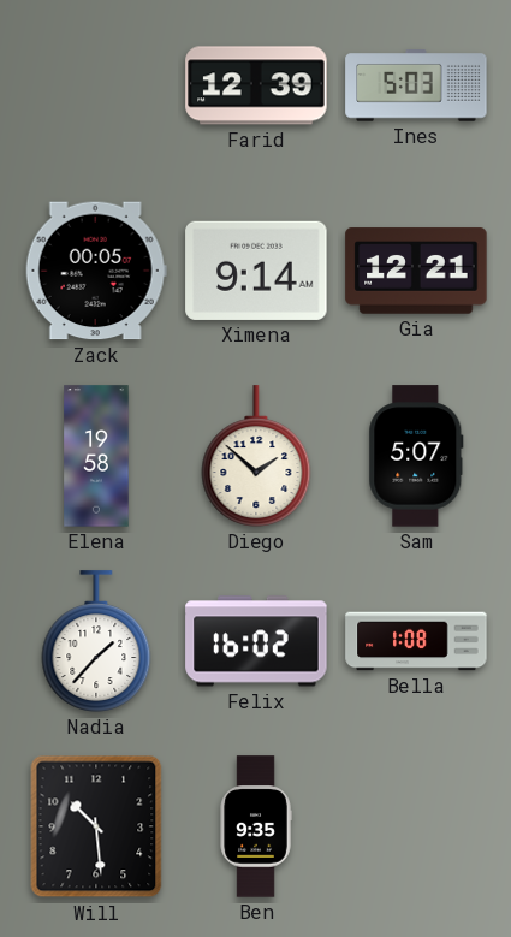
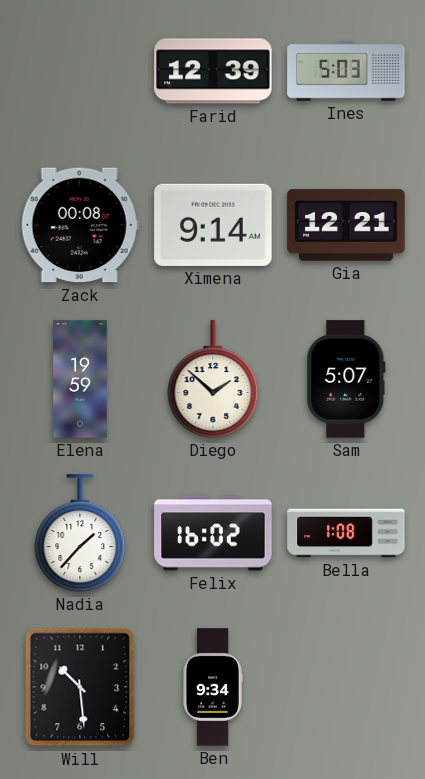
Zack: 00:05 -> 00:08 (80, 225)
Elena: 19:58 -> 19:59 (80, 379)
Ben: 9:35 -> 9:34 (213, 687)
